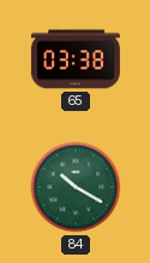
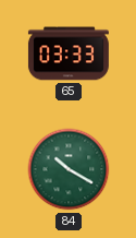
65: 03:38 -> 03:33 (69, 53)
